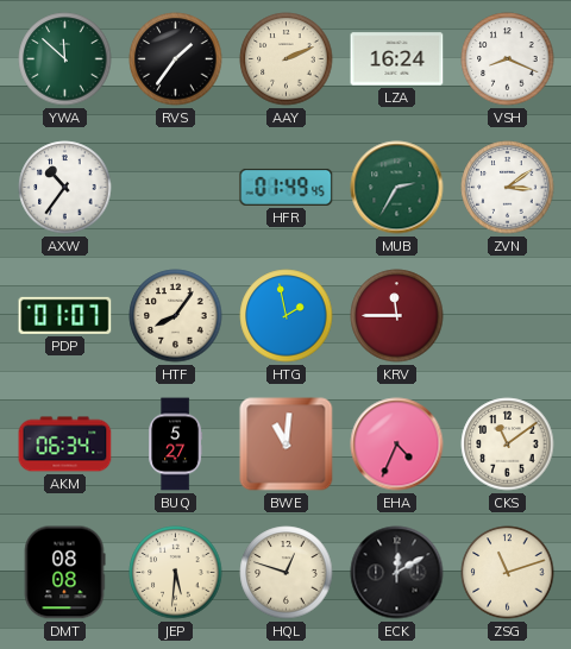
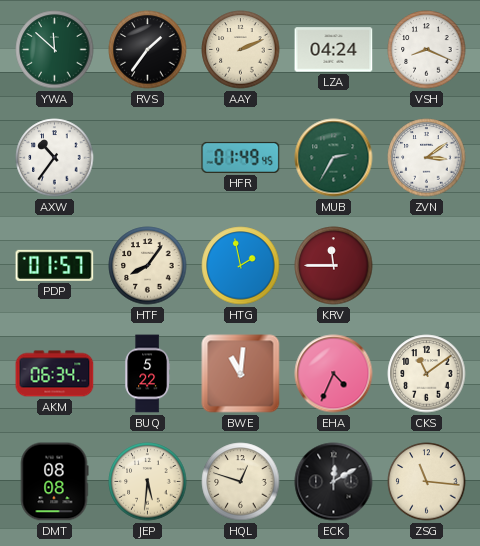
LZA: 16:24 -> 04:24 (334, 50)
PDP: 01:07 -> 01:57 (55, 265)
BUQ: 5:27 -> 5:22 (148, 374)
ZSG: 11:12 -> 11:16 (427, 482)
